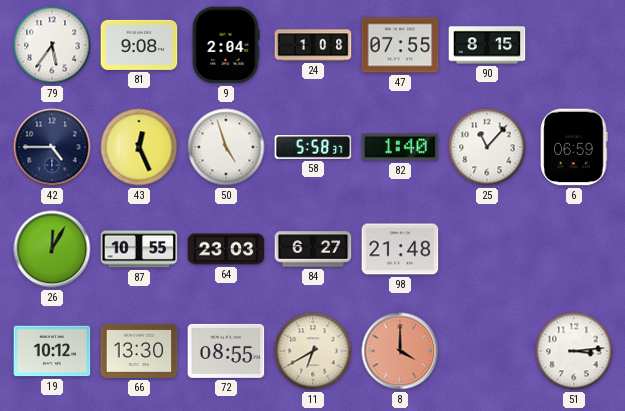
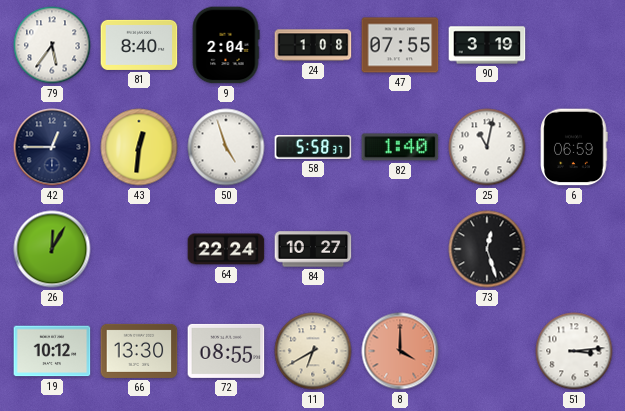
81: 9:08 -> 8:40 (139, 45)
90: 8:15 -> 3:19 (487, 45)
42: 4:45 -> 12:45 (52, 147)
43: 12:26 -> 12:31 (139, 147)
25: 11:07 -> 11:02 (487, 147)
87: 10:55 -> none (139, 249)
64: 23:03 -> 22:24 (226, 249)
84: 6:27 -> 10:27 (313, 249)
98: 21:48 -> none (400, 249)
73: none -> 12:27 (487, 249)
